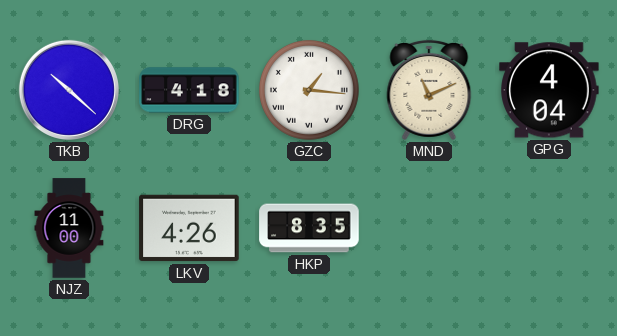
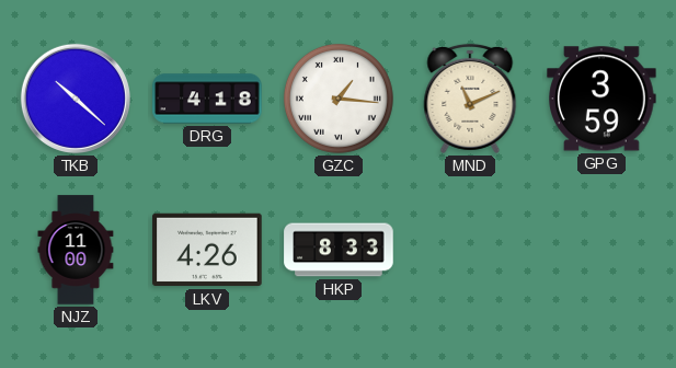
GPG: 4:04 -> 3:59 (601, 99)
HKP: 8:35 -> 8:33 (339, 250)
